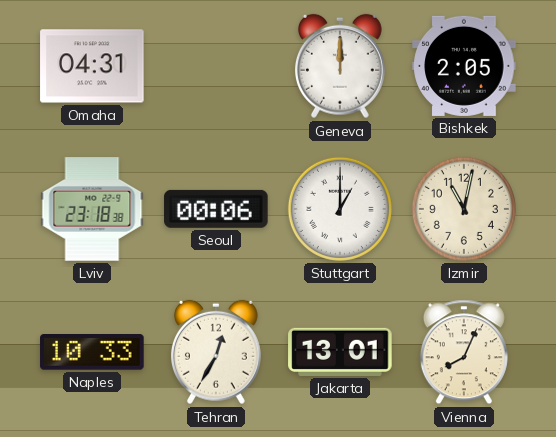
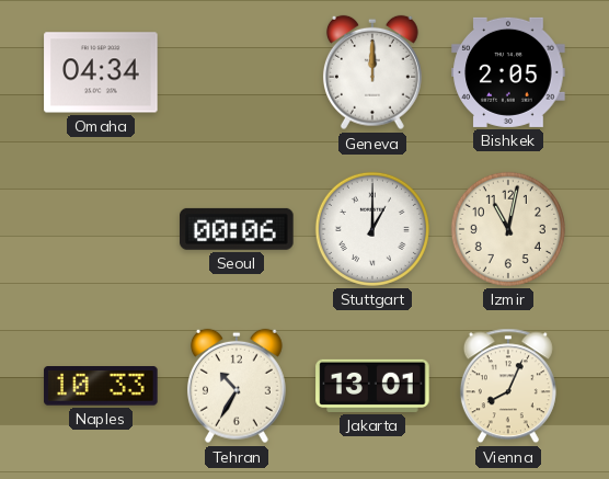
Omaha: 04:31 -> 04:34 (101, 72)
Lviv: 23:18 -> none (92, 209)
Tehran: 12:35 -> 10:35 (237, 386)
